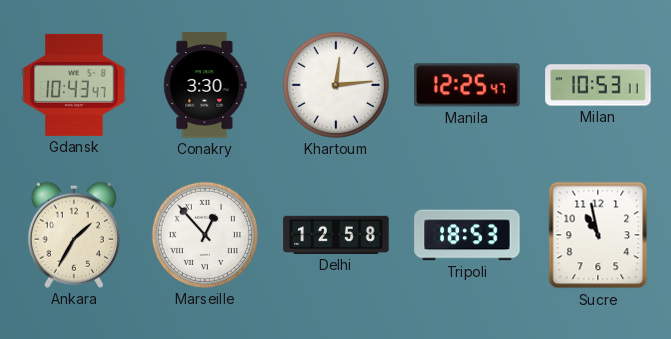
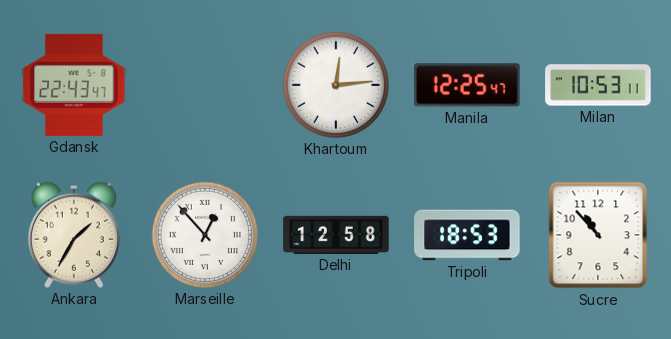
Gdansk: 10:43 -> 22:43 (74, 85)
Conakry: 3:30 -> none (205, 85)
Sucre: 10:58 -> 10:53 (598, 235)
